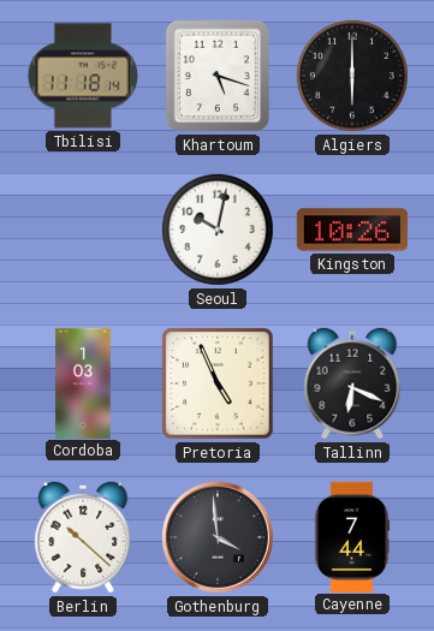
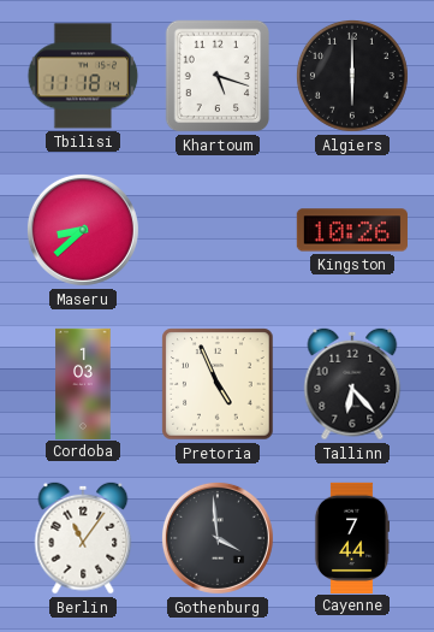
Maseru: none -> 8:38 (83, 230)
Seoul: 10:02 -> none (218, 230)
Tallinn: 6:19 -> 6:23 (352, 384)
Berlin: 10:22 -> 11:06 (83, 538)
